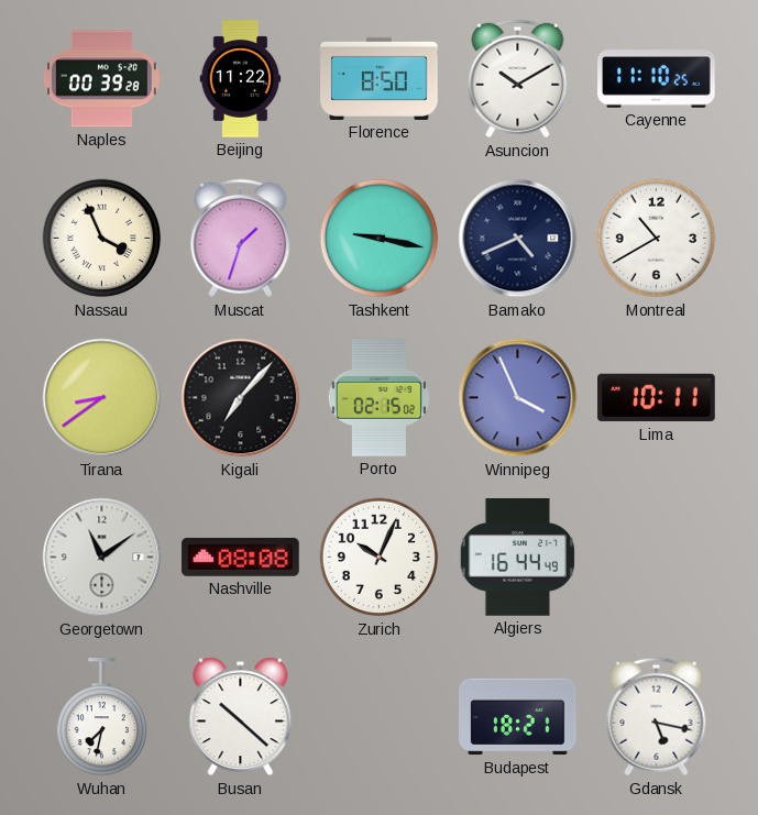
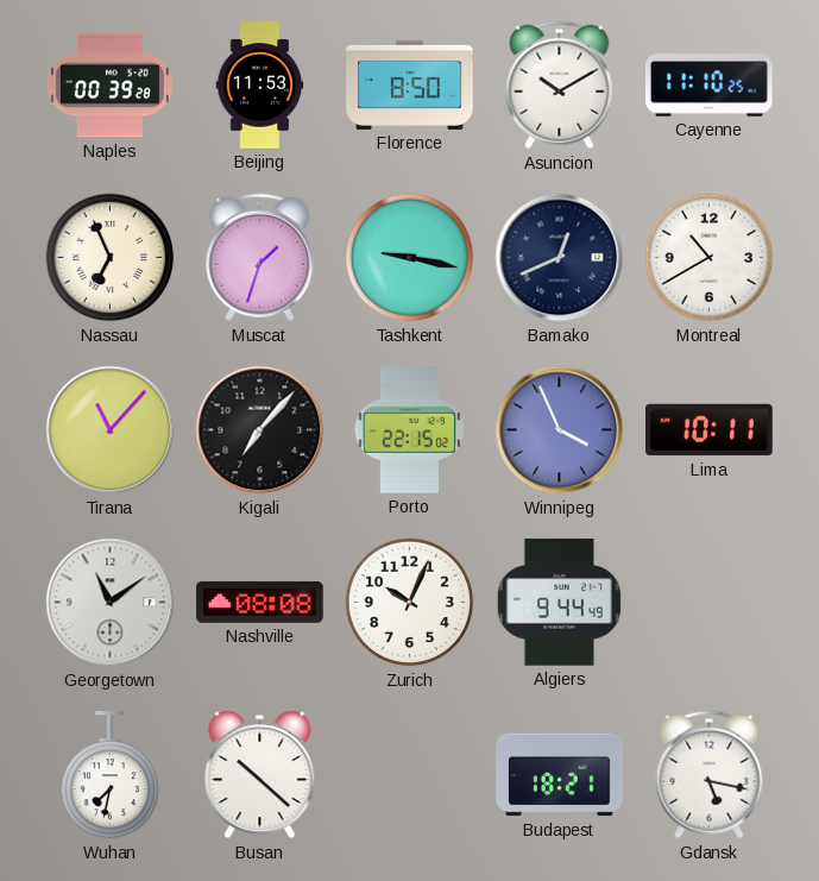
Beijing: 11:22 -> 11:53 (260, 86)
Nassau: 3:56 -> 6:56 (111, 258)
Bamako: 4:41 -> 12:41 (560, 258)
Tirana: 8:39 -> 11:07 (111, 430)
Porto: 02:15 -> 22:15 (409, 430)
Algiers: 16:44 -> 9:44 (559, 603)
